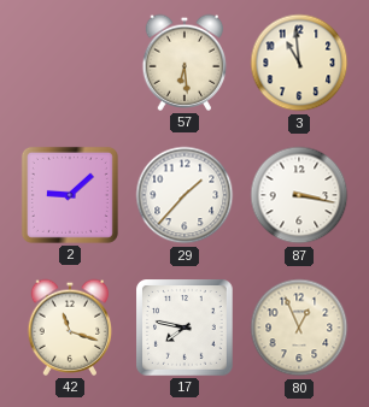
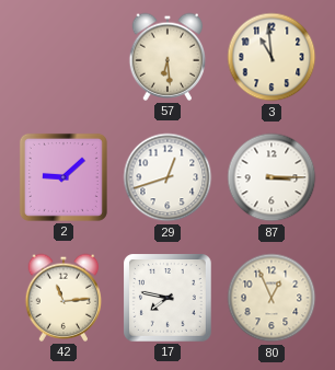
29: 1:37 -> 12:42 (168, 177)
87: 3:17 -> 3:15 (272, 177)
42: 11:18 -> 11:14 (63, 298)
